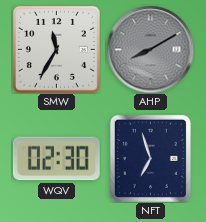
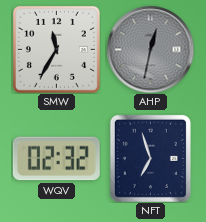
AHP: 8:10 -> 12:32 (150, 49)
WQV: 02:30 -> 02:32 (56, 159)
